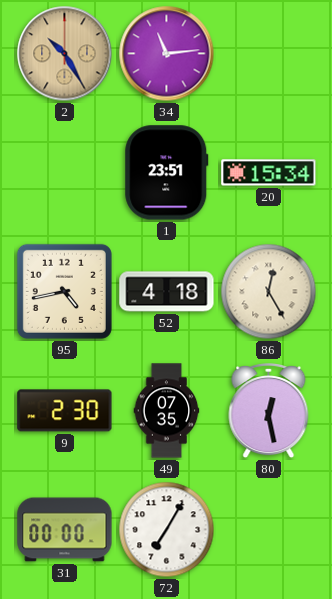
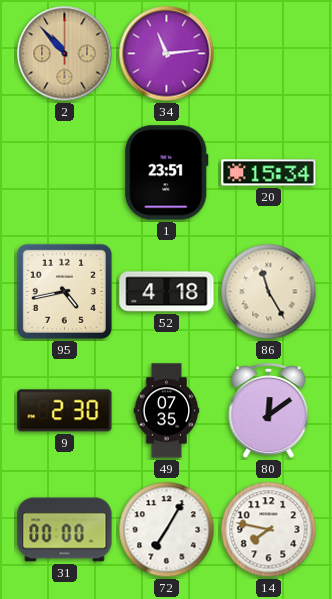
2: 10:25 -> 10:53 (65, 54)
86: 12:25 -> 11:25 (269, 292)
80: 12:28 -> 12:09 (269, 412)
14: none -> 7:47 (269, 530)
